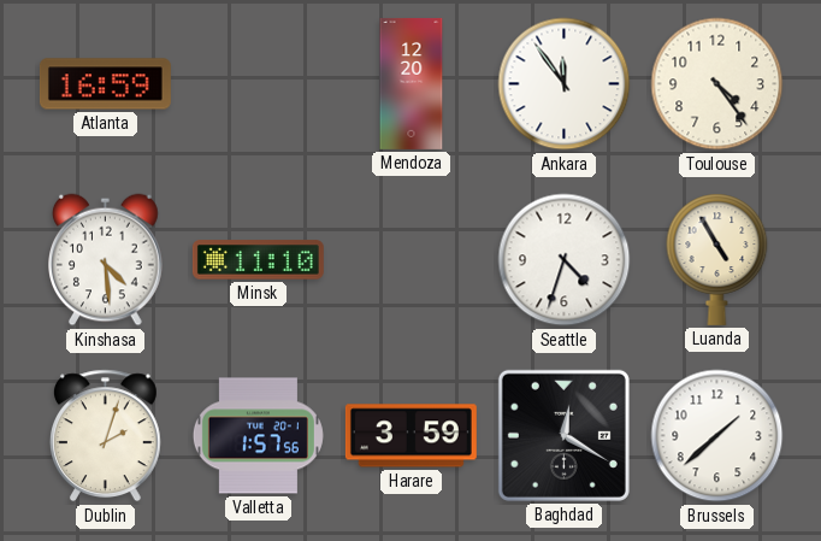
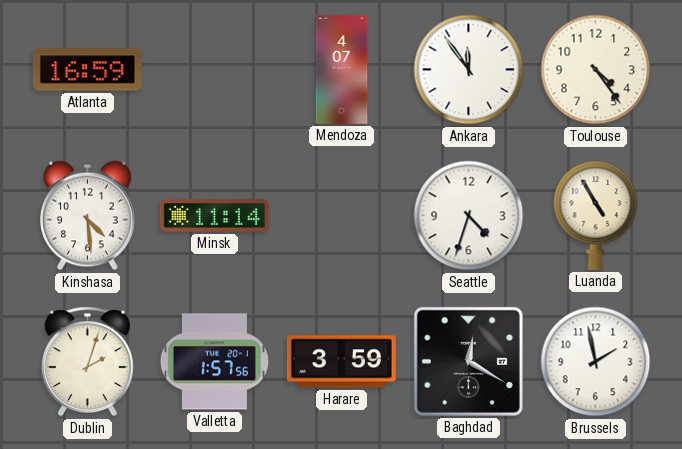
Mendoza: 12:20 -> 4:07 (342, 69)
Minsk: 11:10 -> 11:14 (214, 216)
Brussels: 1:38 -> 1:58 (596, 362)
